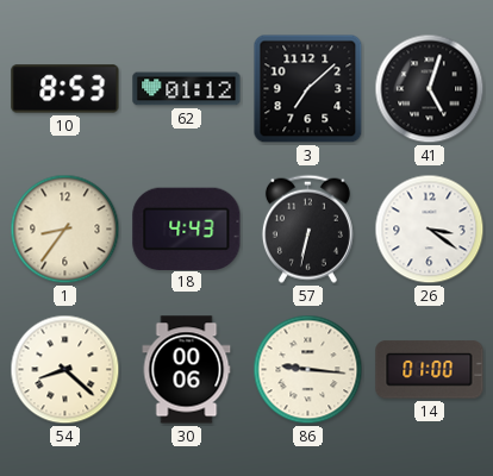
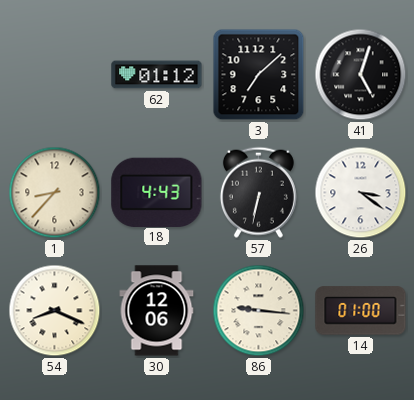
10: 8:53 -> none (65, 89)
1: 8:36 -> 8:37 (55, 193)
54: 8:22 -> 8:19 (55, 311)
30: 00:06 -> 12:06 (157, 311)
